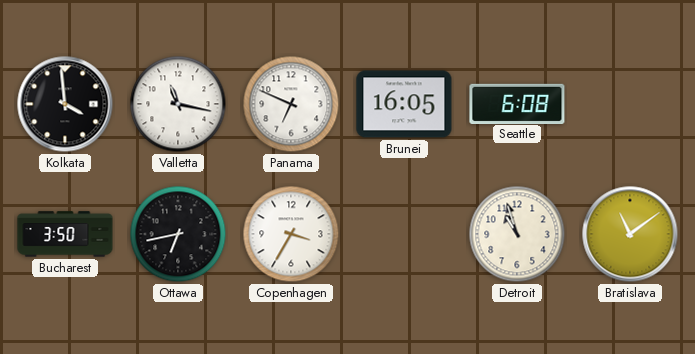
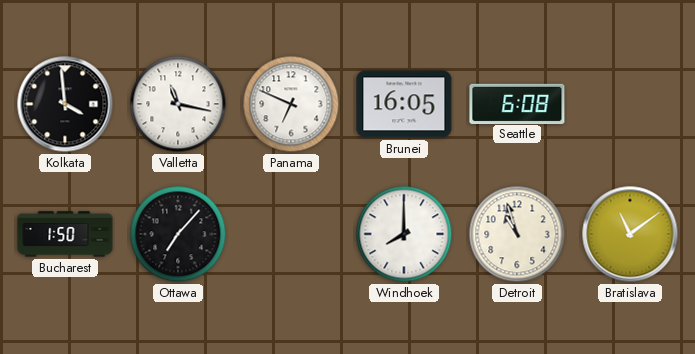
Bucharest: 3:50 -> 1:50 (65, 234)
Ottawa: 6:43 -> 7:07 (178, 234)
Copenhagen: 3:35 -> none (291, 234)
Windhoek: none -> 8:00 (404, 234)
